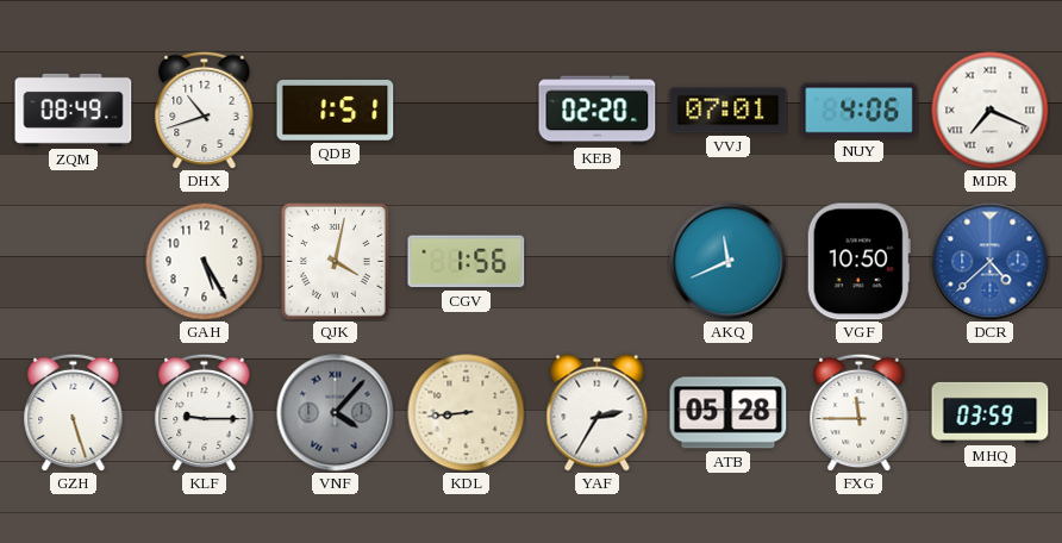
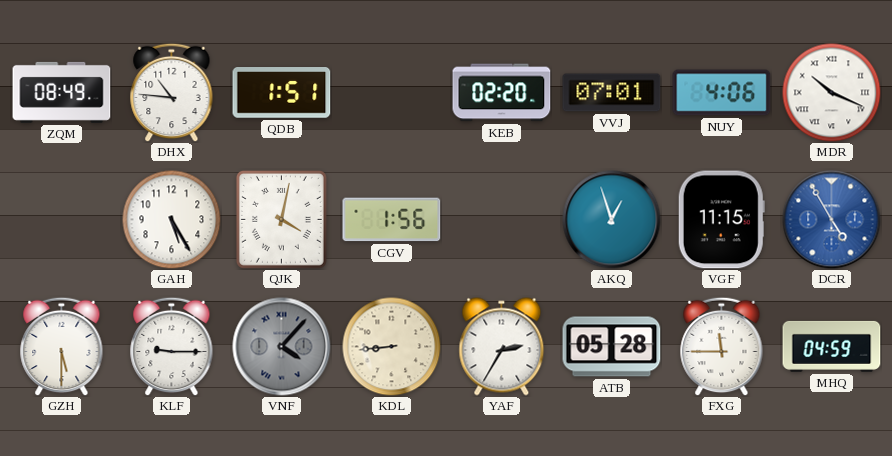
DHX: 10:42 -> 10:46 (172, 92)
MDR: 7:19 -> 10:19 (832, 93)
AKQ: 11:41 -> 12:57 (612, 220)
VGF: 10:50 -> 11:15 (721, 220)
DCR: 4:38 -> 4:55 (832, 220)
GZH: 5:27 -> 5:30 (62, 346)
MHQ: 03:59 -> 04:59 (832, 346)
